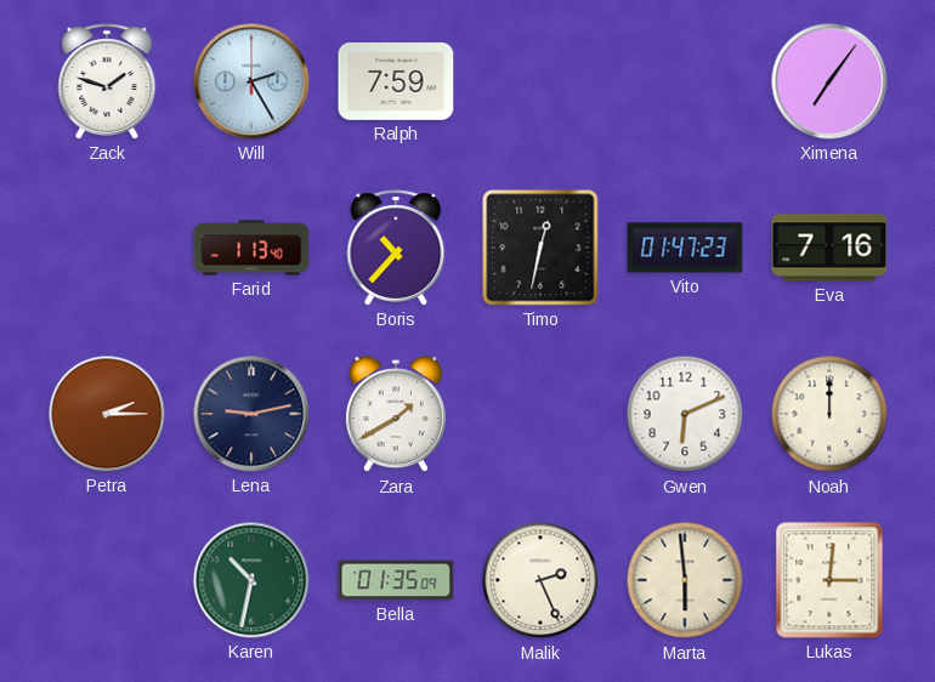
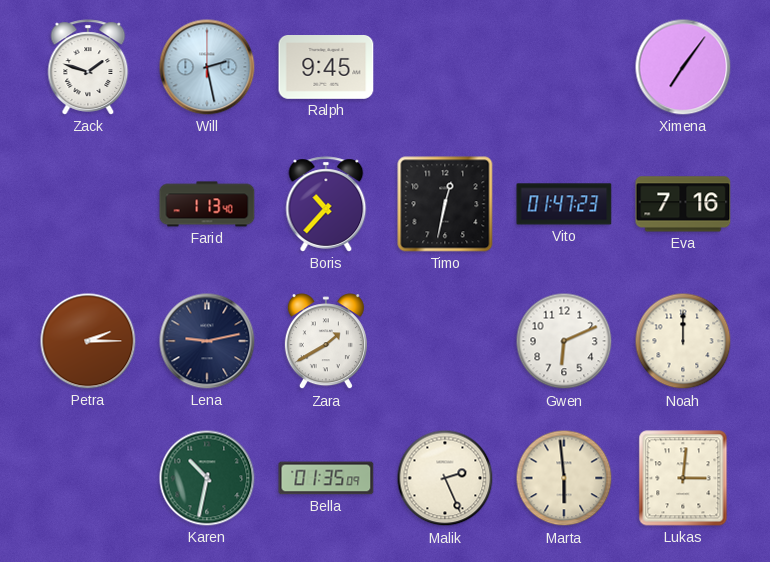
Will: 2:25 -> 2:28 (207, 67)
Ralph: 7:59 -> 9:45 (326, 68)
